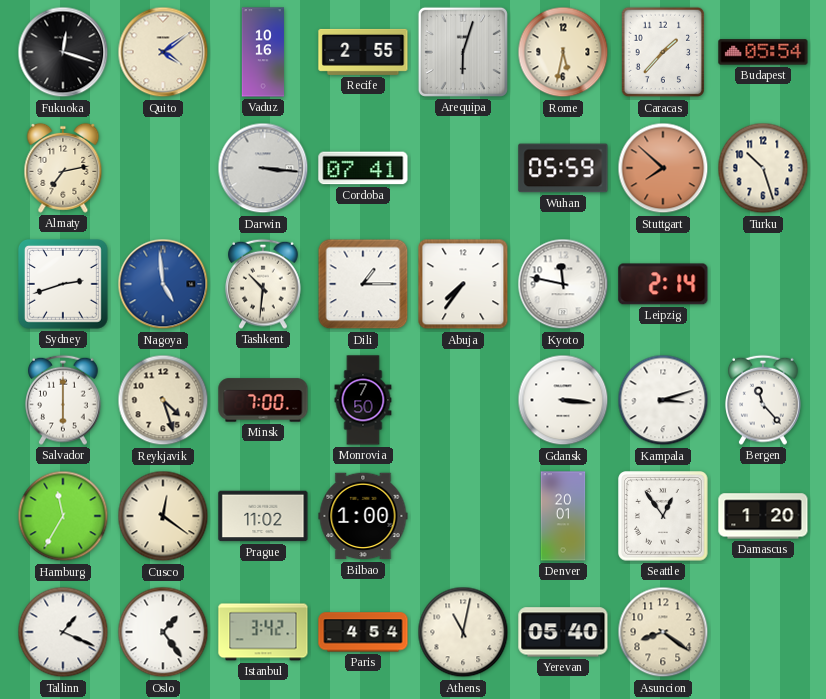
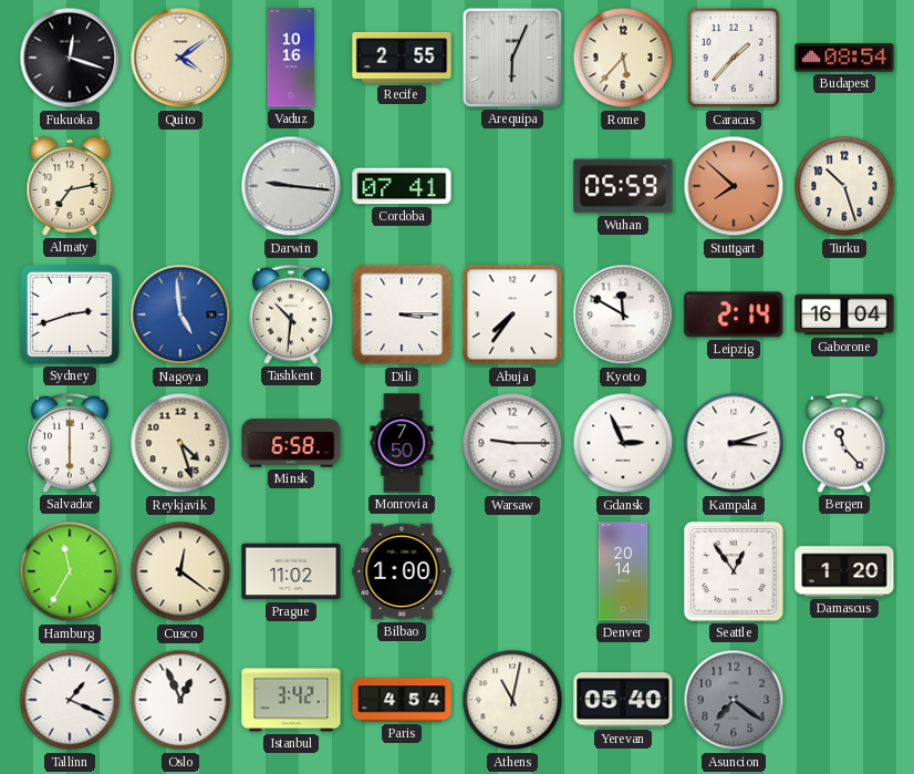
Arequipa: 6:03 -> 6:04 (512, 58)
Rome: 5:32 -> 5:37 (623, 58)
Budapest: 05:54 -> 08:54 (844, 58)
Darwin: 3:16 -> 9:16 (291, 186)
Dili: 1:15 -> 3:15 (402, 314)
Kyoto: 11:47 -> 11:50 (623, 314)
Gaborone: none -> 16:04 (844, 314)
Minsk: 7:00 -> 6:58 (291, 443)
Warsaw: none -> 9:15 (512, 443)
Gdansk: 3:16 -> 2:56 (623, 443)
Denver: 20:01 -> 20:14 (623, 571)
Oslo: 1:24 -> 12:56 (180, 700)
Asuncion: 8:21 -> 7:21 (734, 700)
Asuncion dial: cream -> grey (734, 700)
